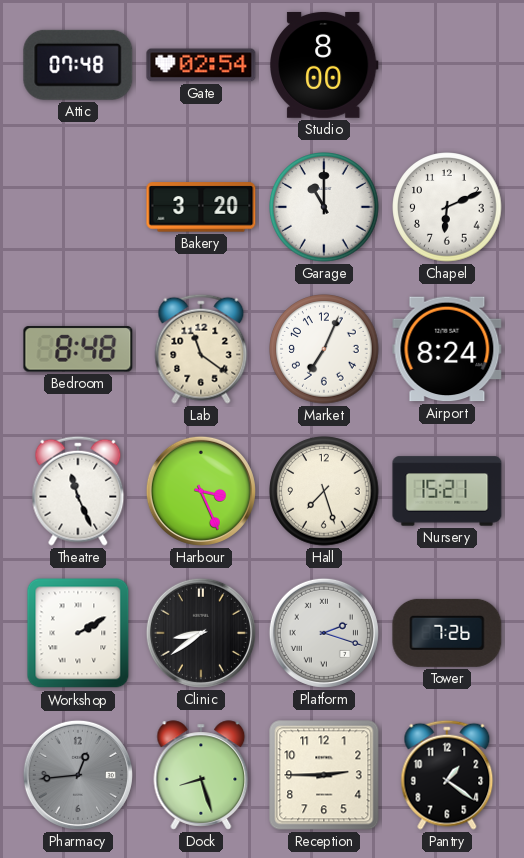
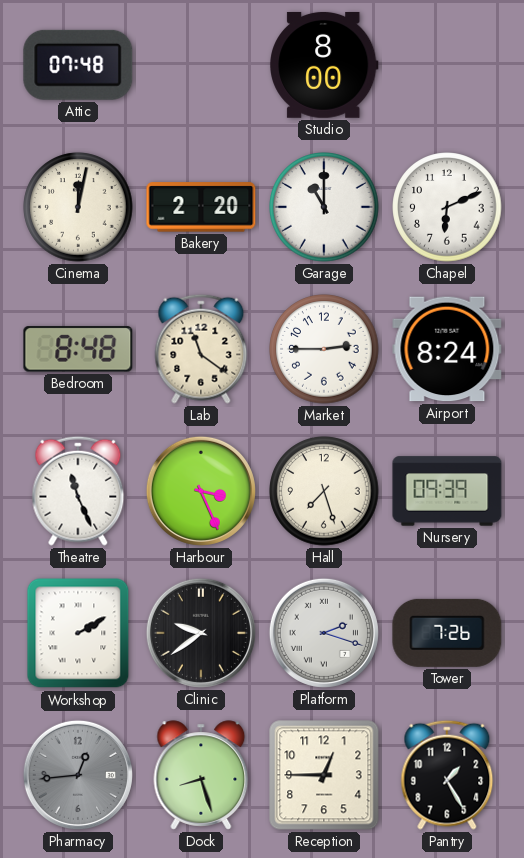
Gate: 02:54 -> none (201, 65)
Cinema: none -> 12:02 (78, 207)
Bakery: 3:20 -> 2:20 (201, 207)
Market: 7:04 -> 2:45 (324, 349)
Nursery: 15:21 -> 09:39 (447, 491)
Clinic: 8:39 -> 9:39 (201, 633)
Reception: 2:45 -> 12:45 (324, 775)
Pantry: 1:21 -> 1:25 (447, 775)
